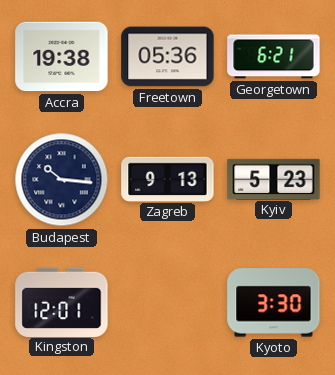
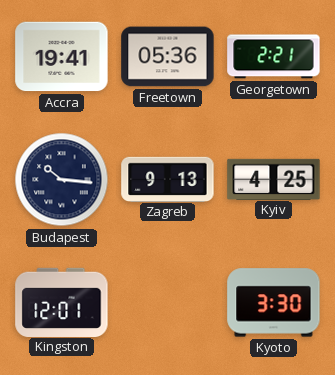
Accra: 19:38 -> 19:41 (62, 57)
Georgetown: 6:21 -> 2:21 (274, 57)
Kyiv: 5:23 -> 4:25 (274, 179)
